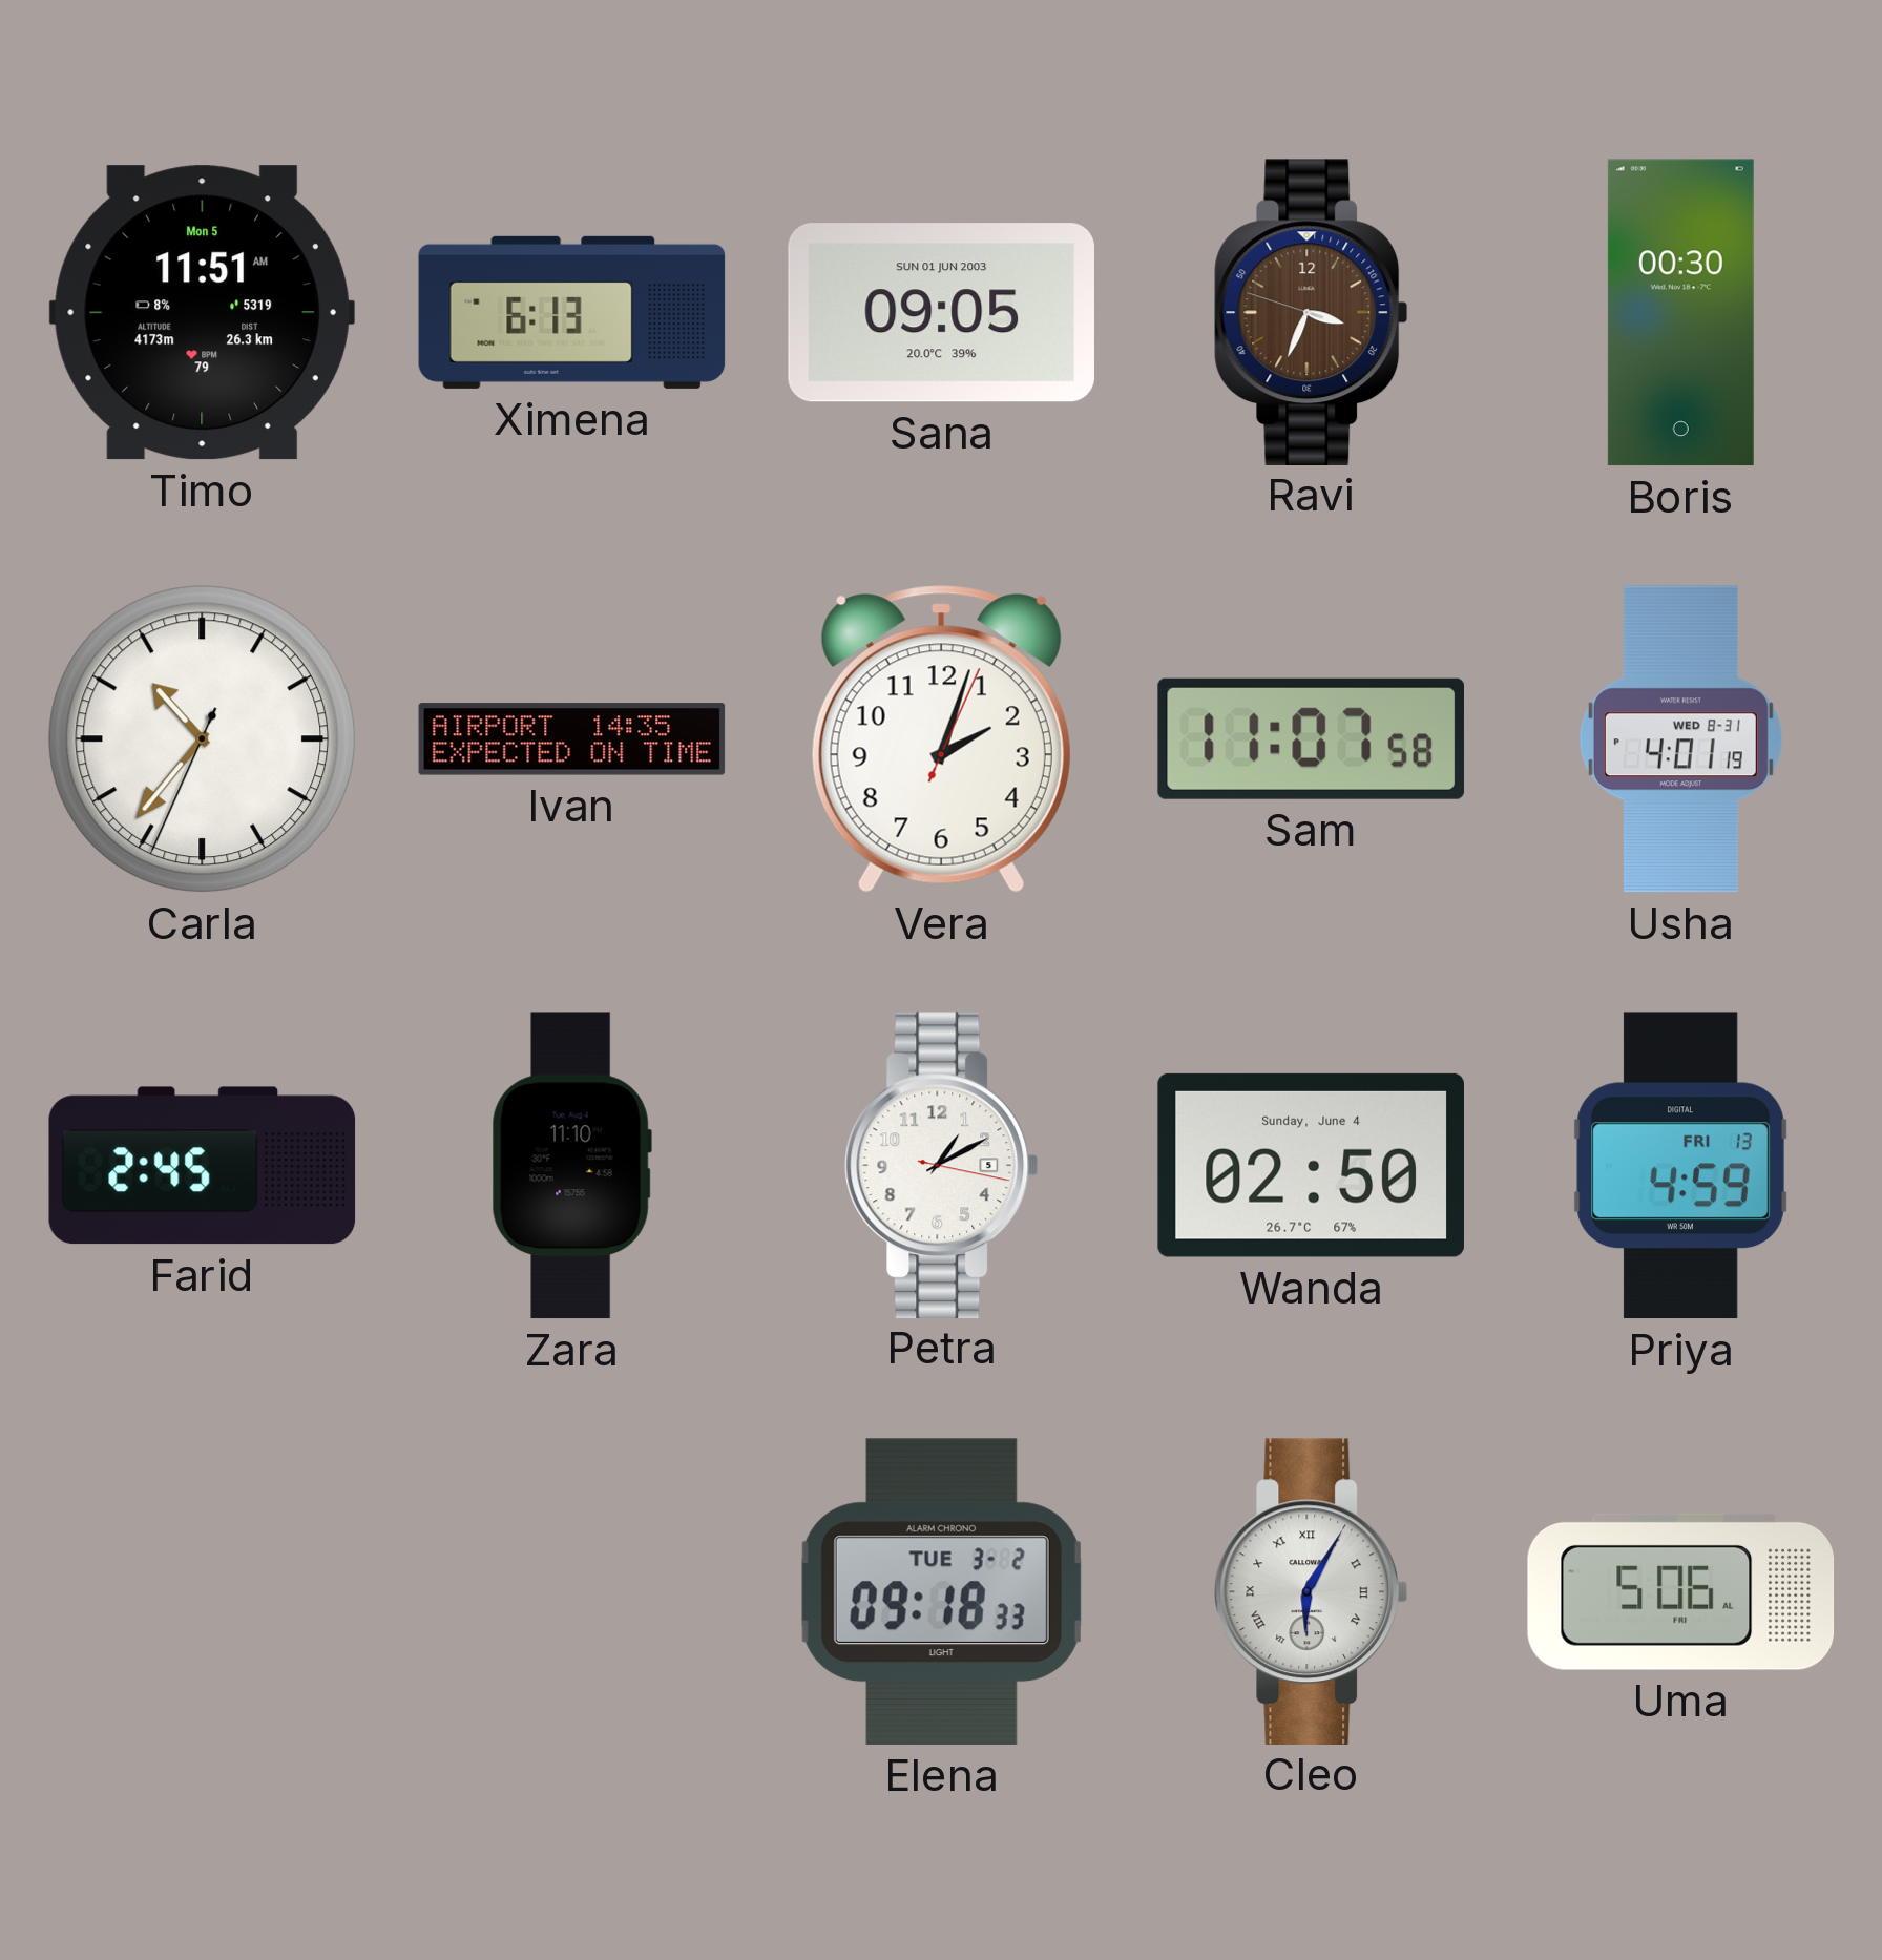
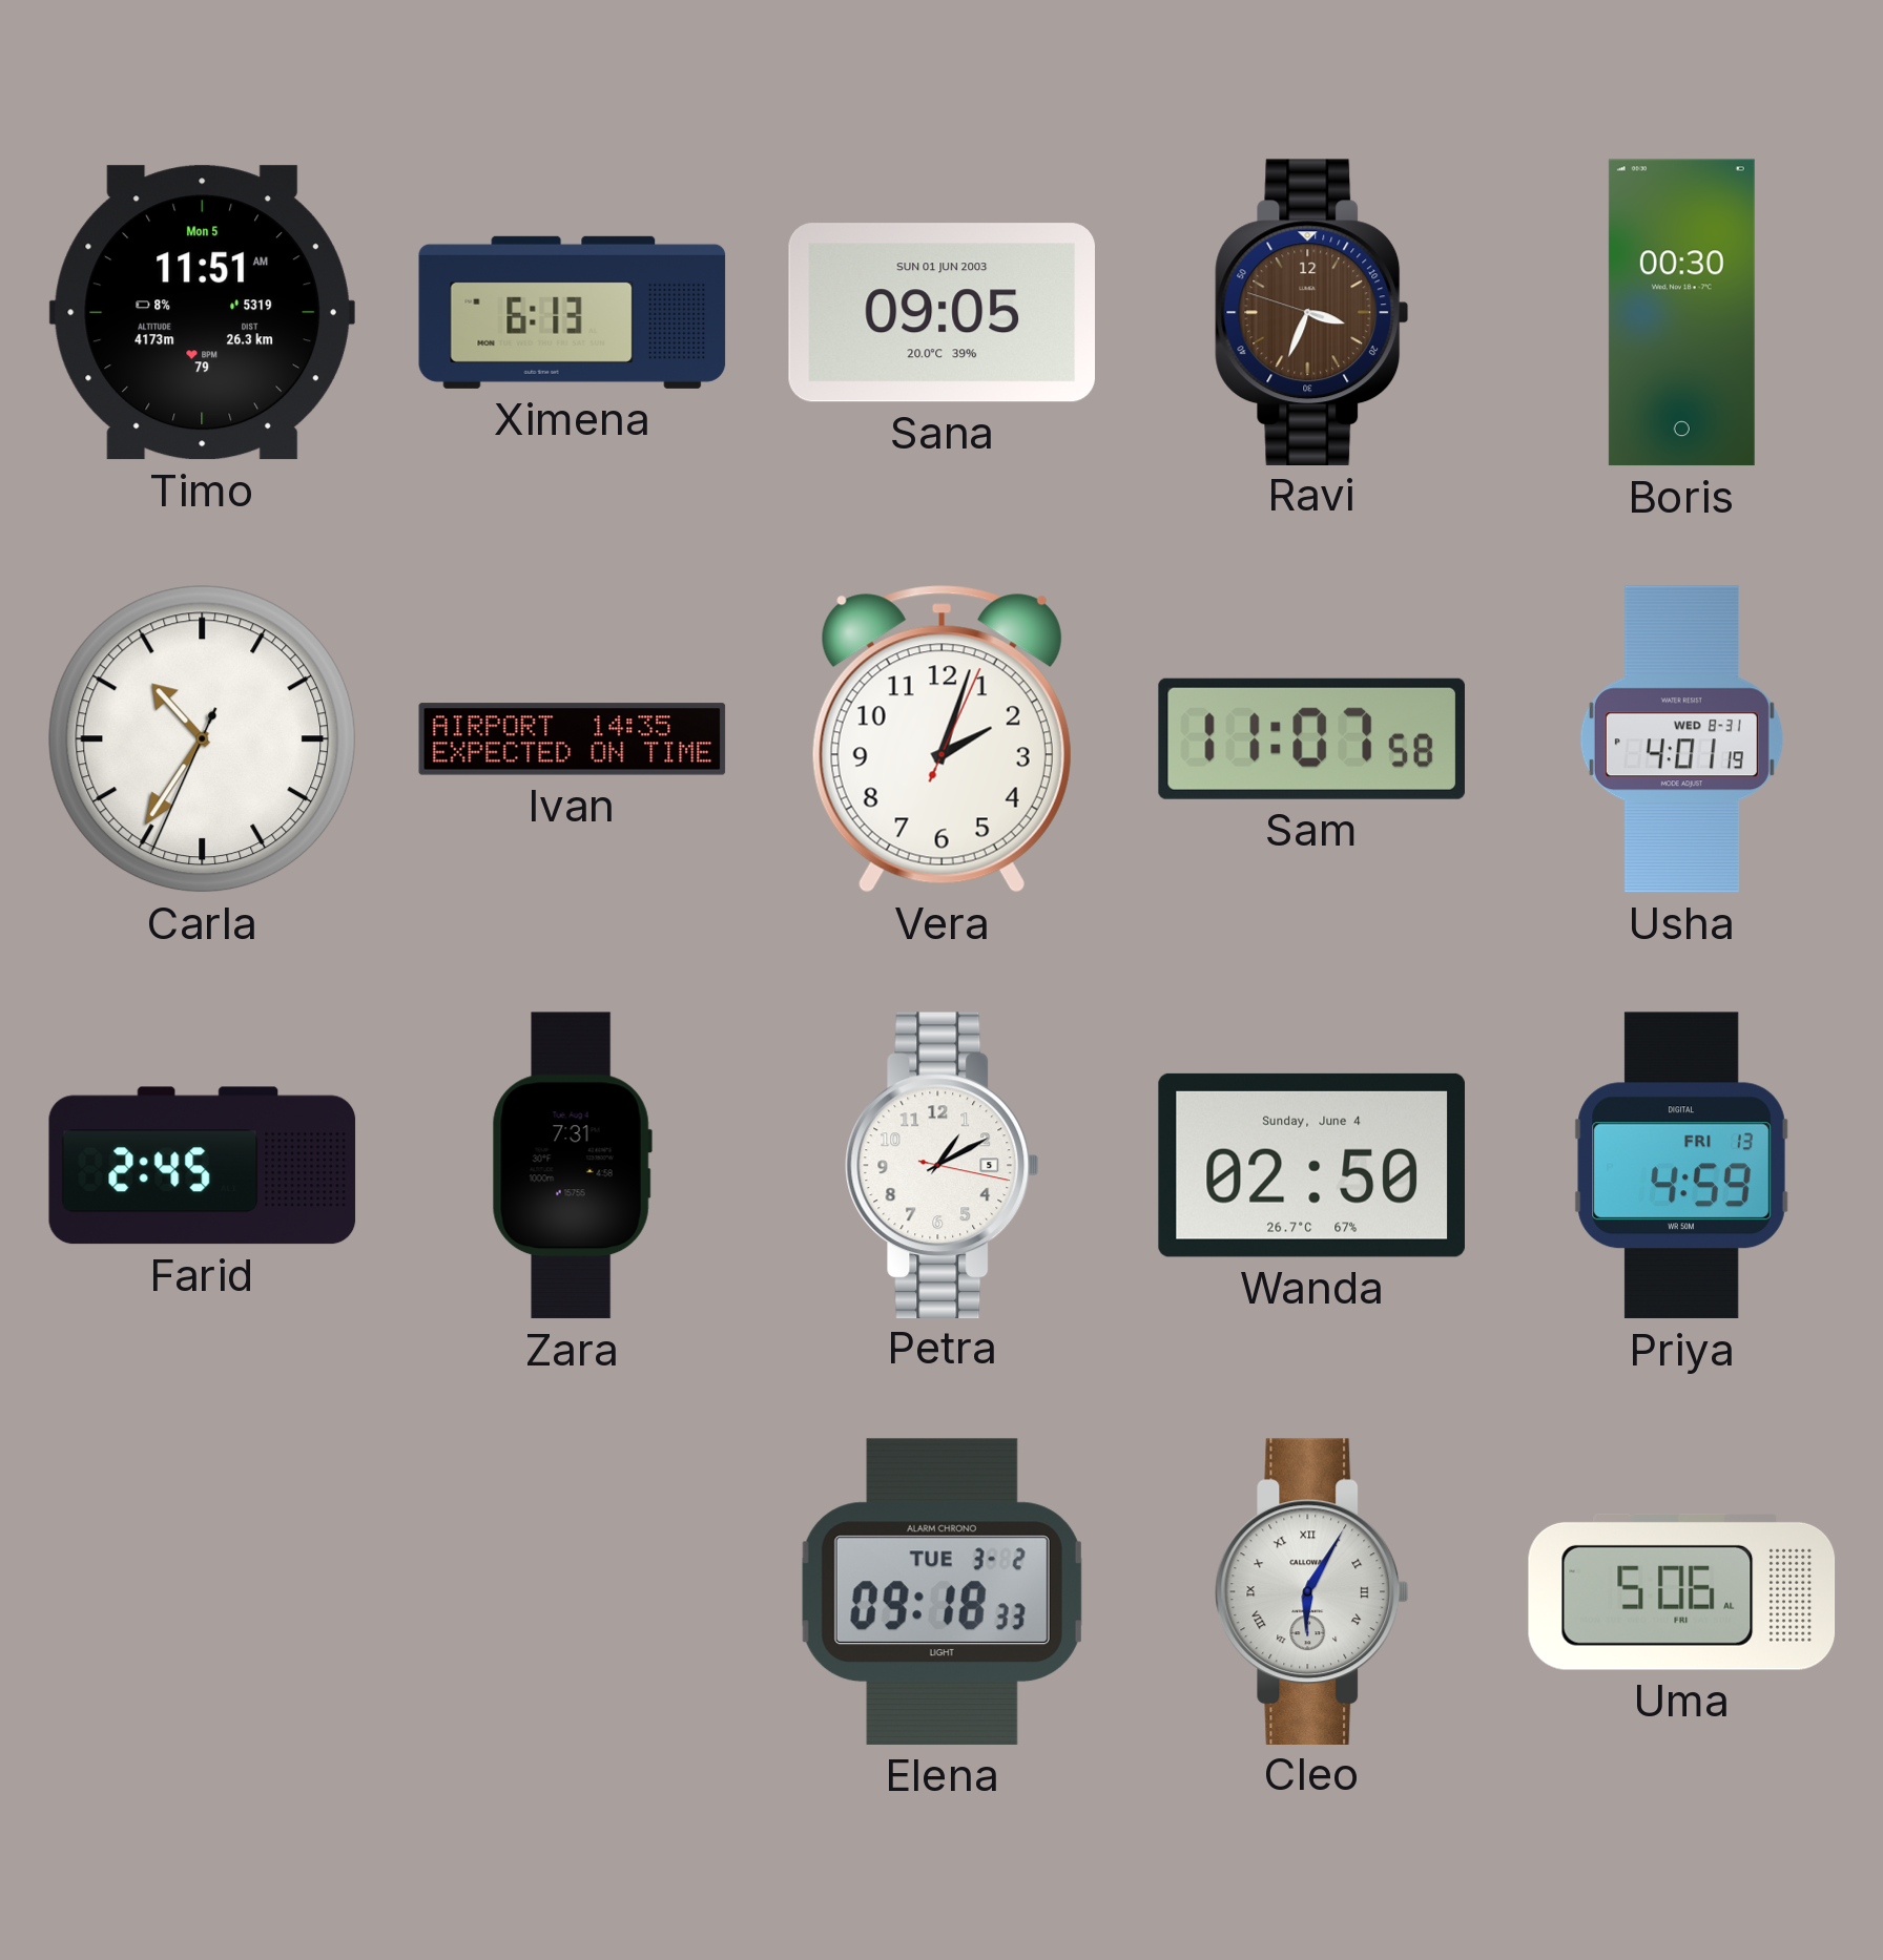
Carla: 10:36 -> 10:35 (203, 739)
Zara: 11:10 -> 7:31 (572, 1166)
